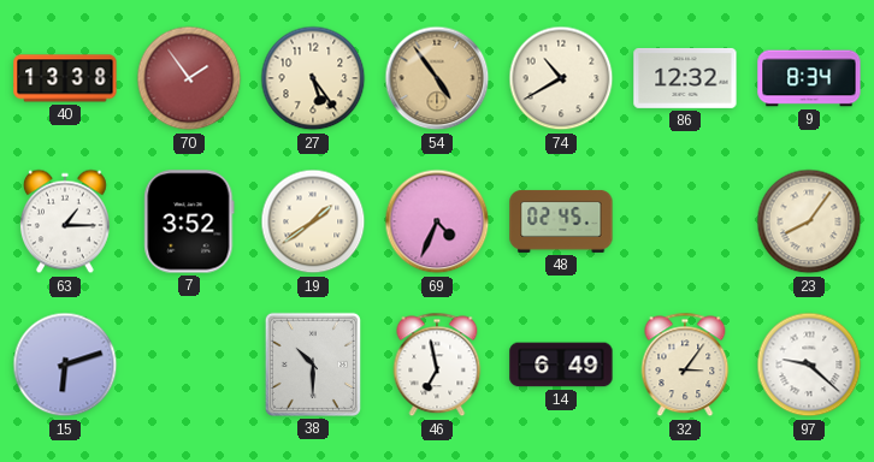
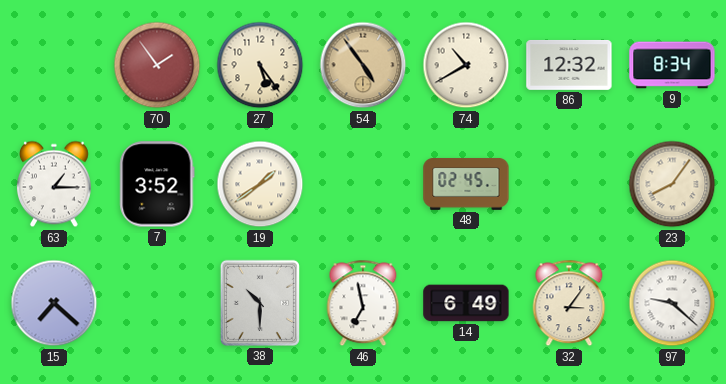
40: 13:38 -> none (65, 78)
69: 4:34 -> none (437, 221)
15: 6:12 -> 7:22 (54, 303)
